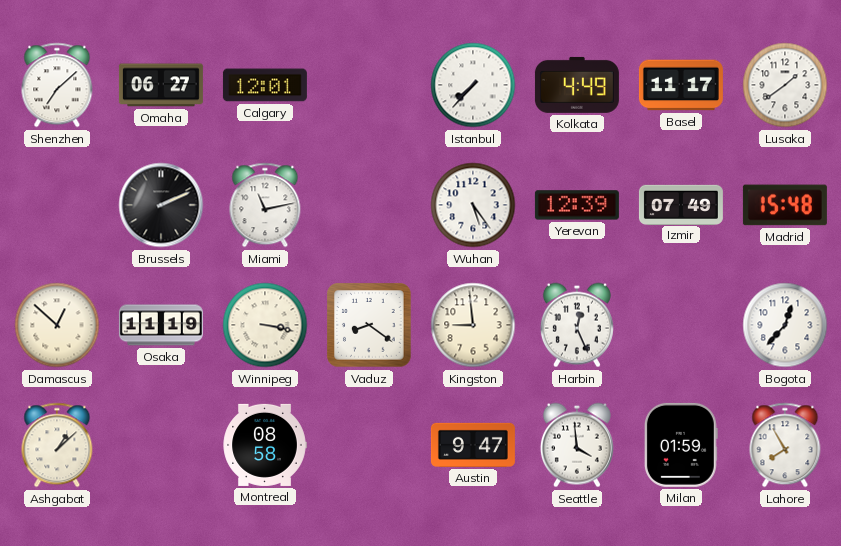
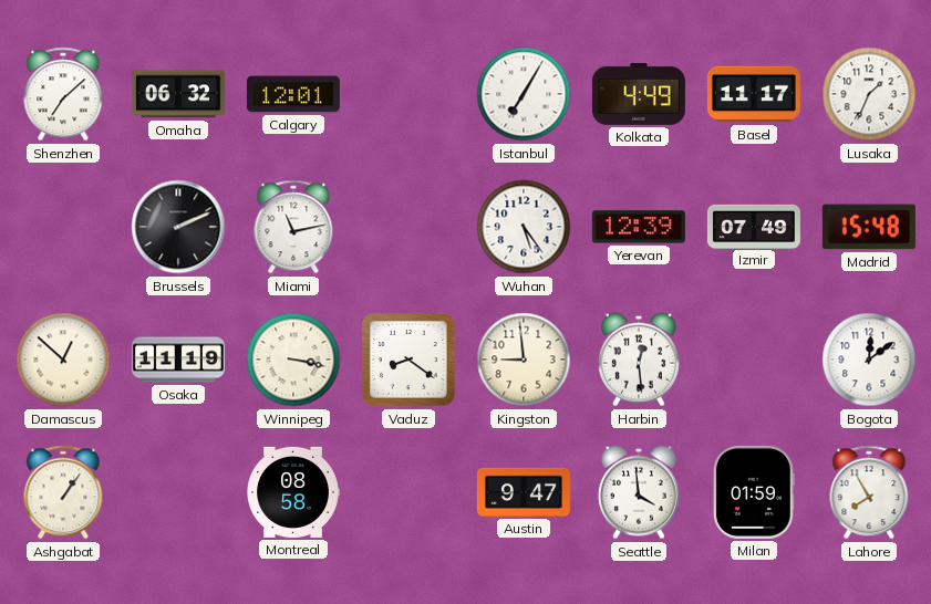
Omaha: 06:27 -> 06:32 (178, 94)
Istanbul: 7:37 -> 7:05 (524, 94)
Lusaka: 1:39 -> 1:34 (869, 94)
Harbin: 12:26 -> 12:29 (639, 360)
Bogota: 12:37 -> 12:09 (869, 360)
Ashgabat: 1:08 -> 1:06 (63, 492)
